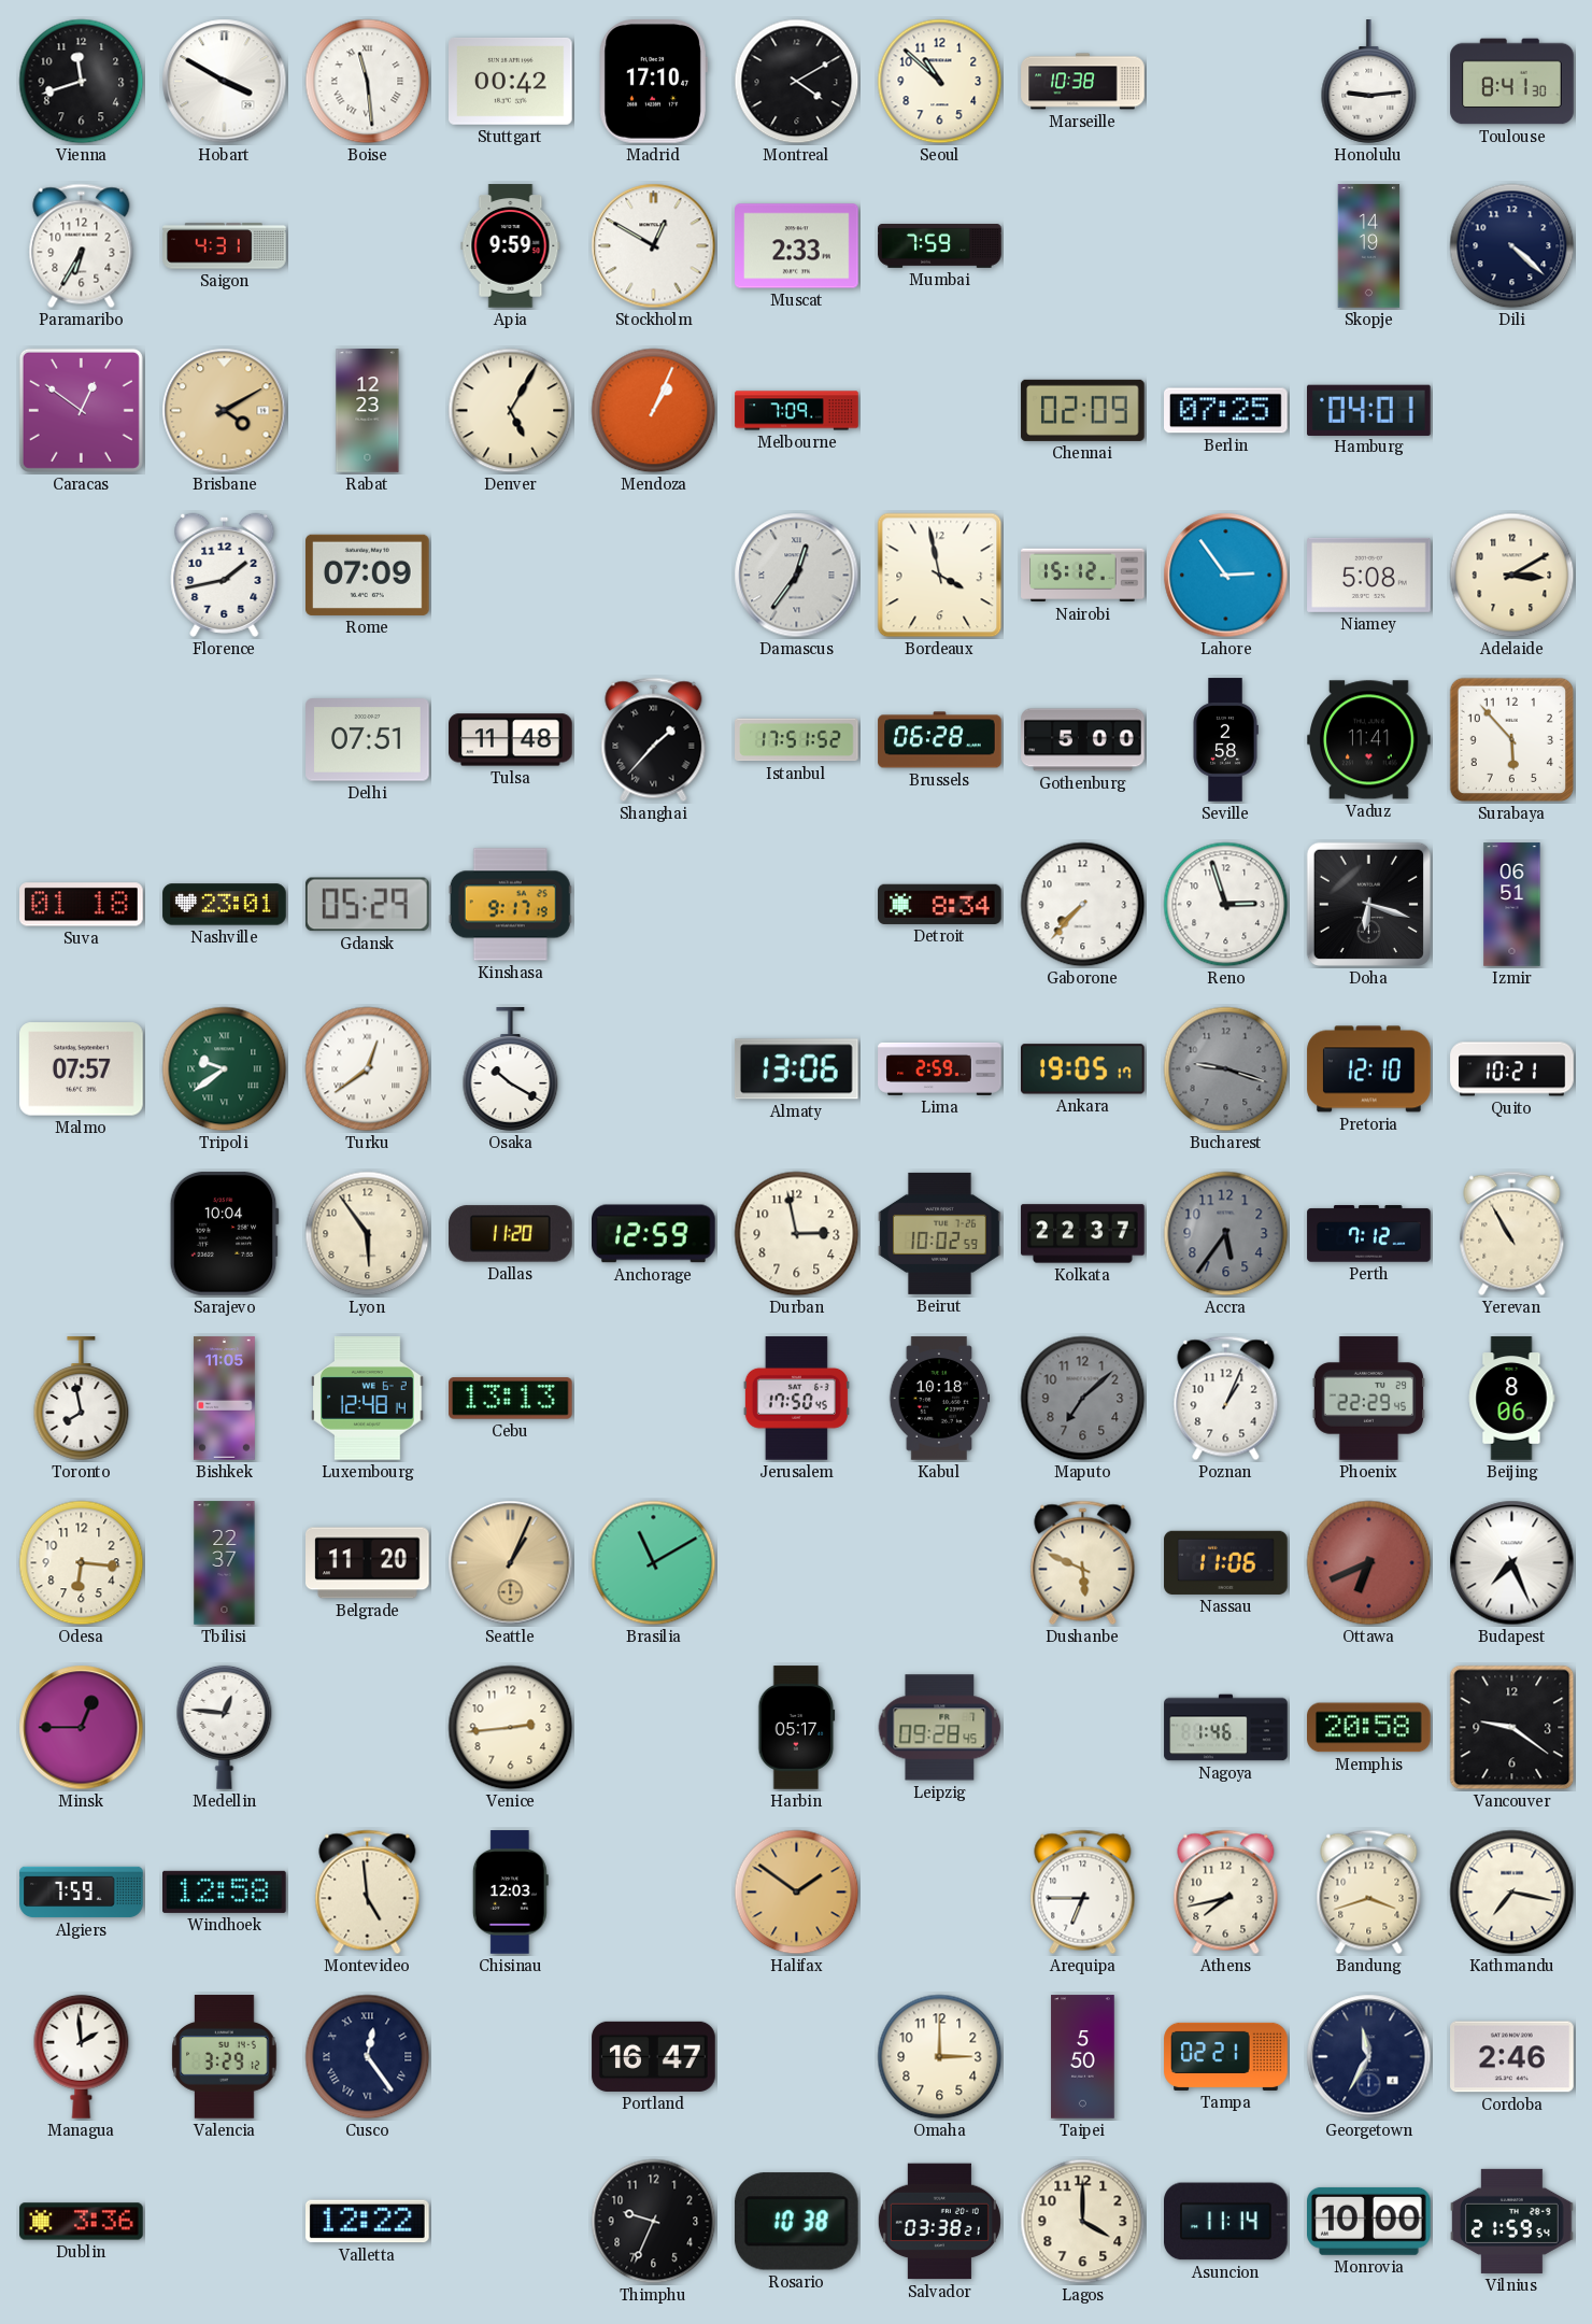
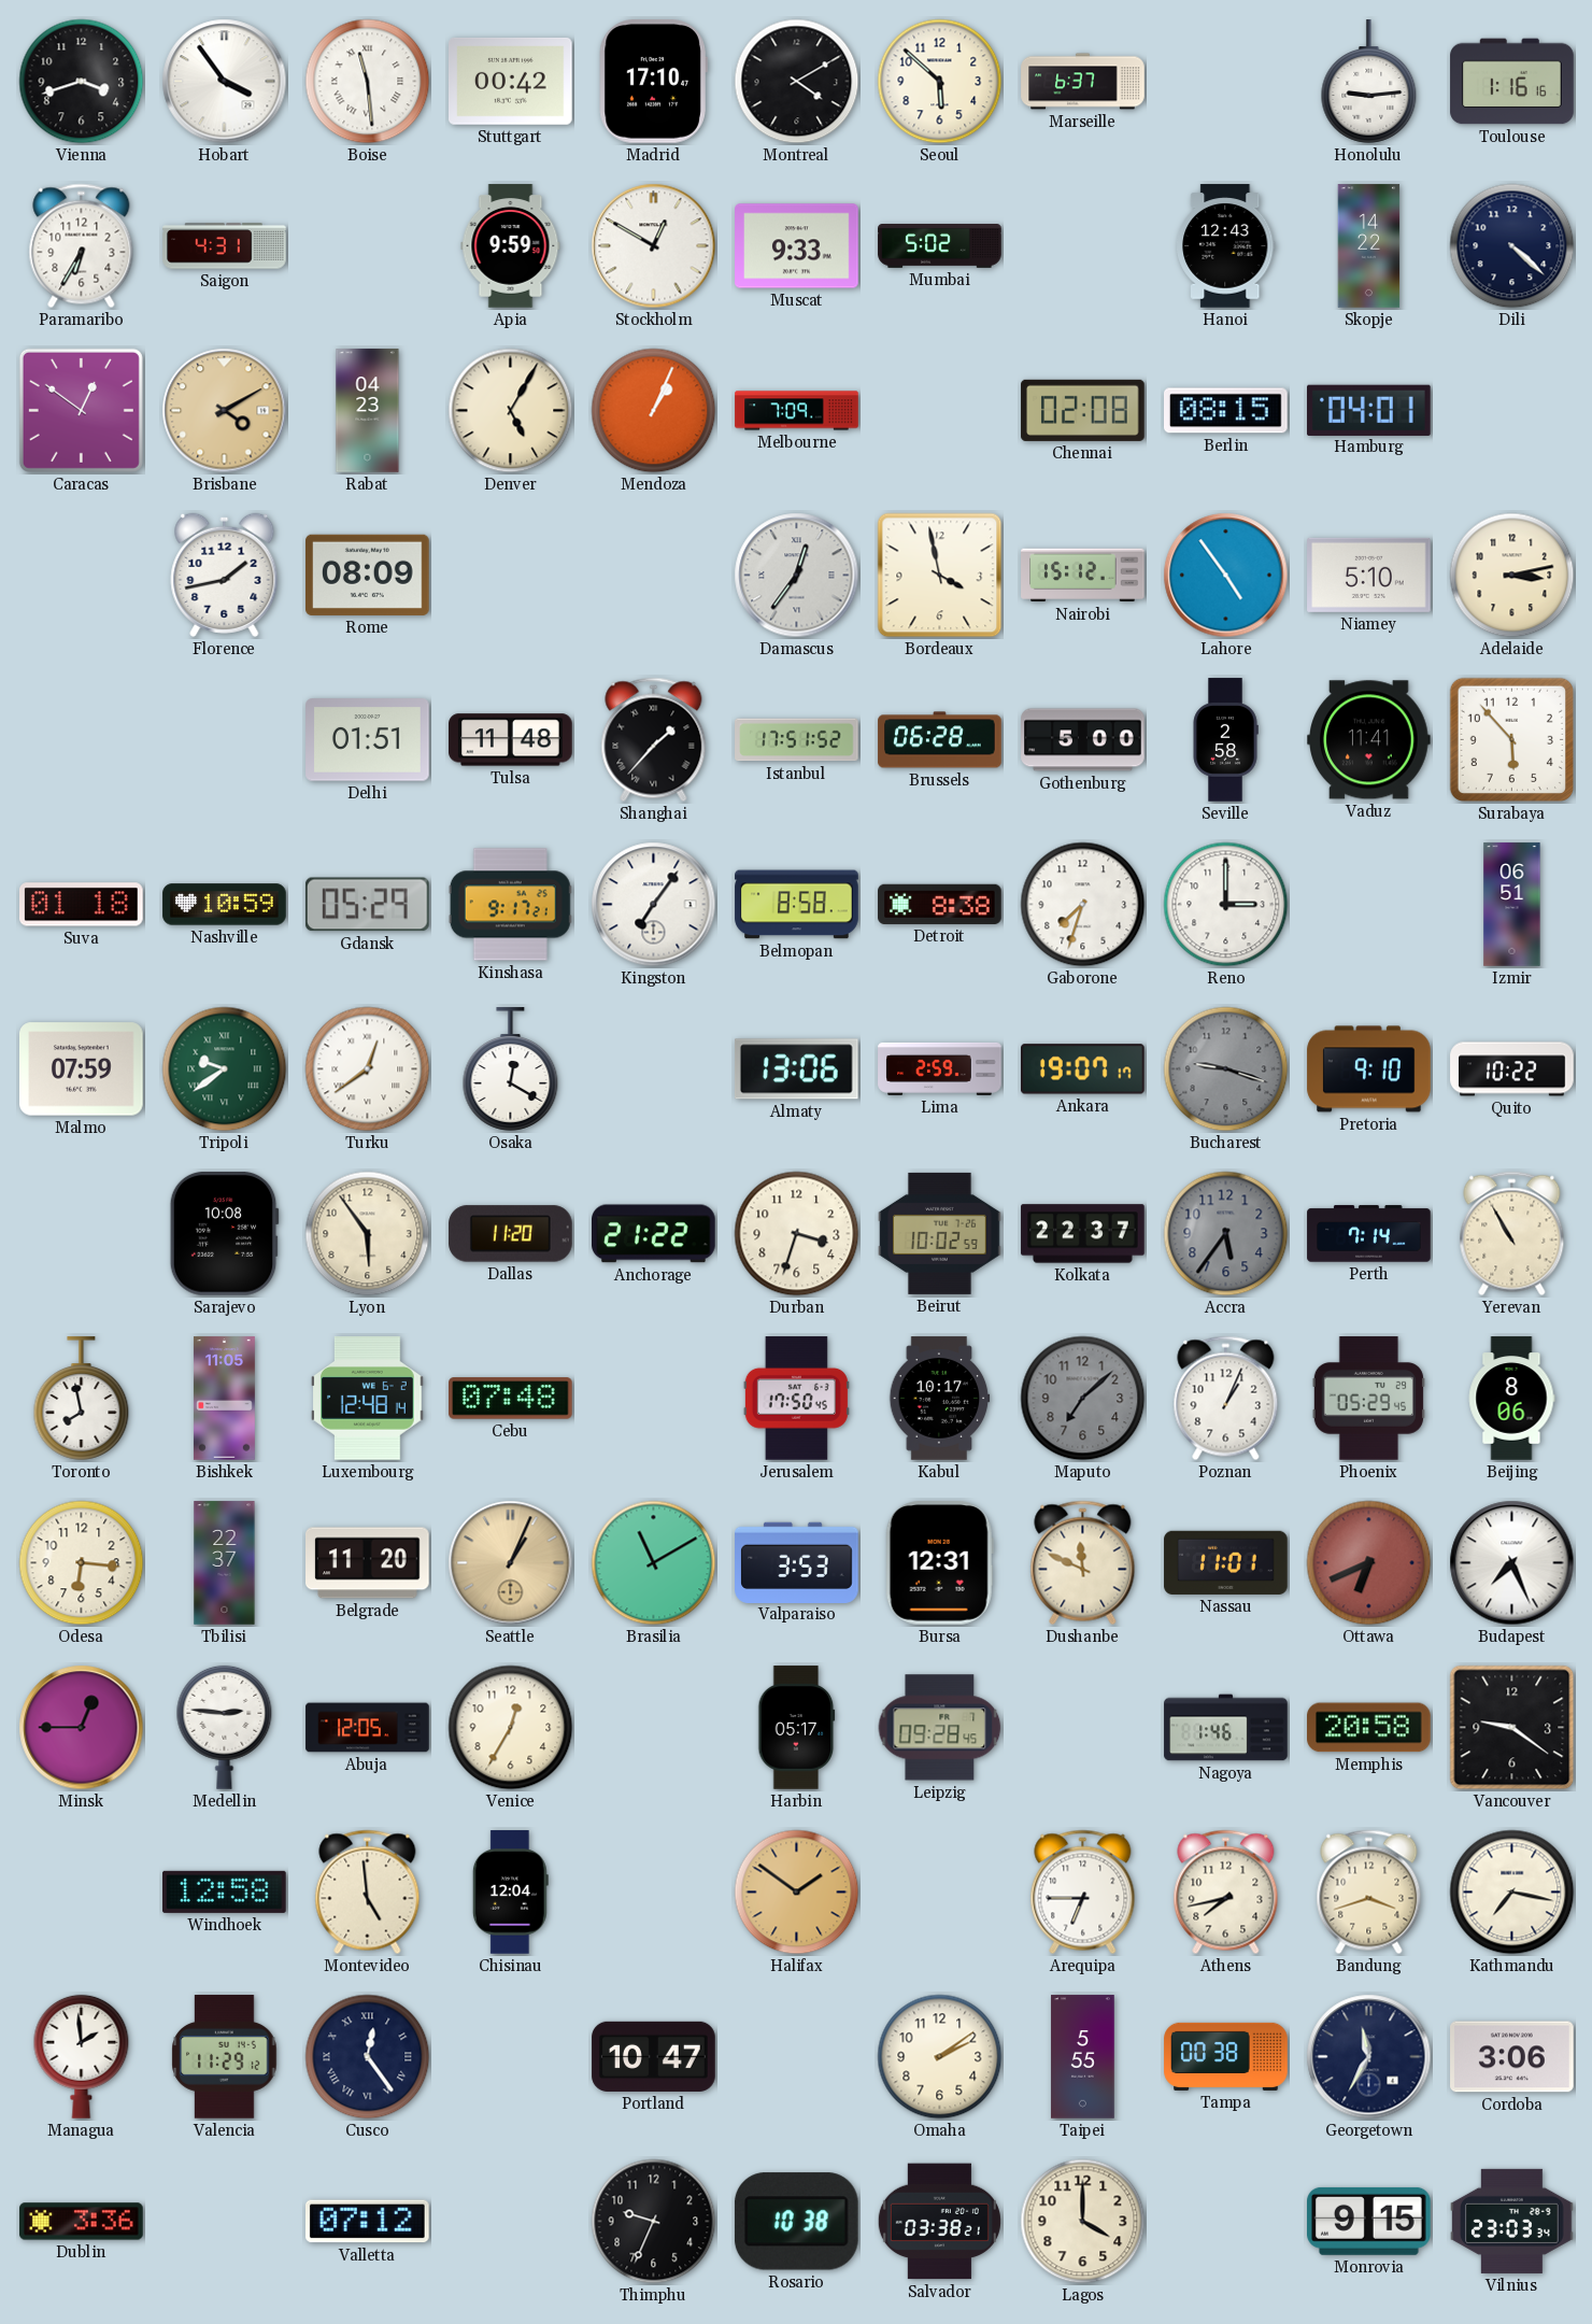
Vienna: 11:42 -> 3:42 (82, 82)
Hobart: 3:50 -> 3:54 (225, 82)
Seoul: 10:52 -> 5:52 (940, 82)
Marseille: 10:38 -> 6:37 (1083, 82)
Toulouse: 8:41 -> 1:16 (1512, 82)
Muscat: 2:33 -> 9:33 (797, 246)
Mumbai: 7:59 -> 5:02 (940, 246)
Hanoi: none -> 12:43 (1226, 246)
Skopje: 14:19 -> 14:22 (1369, 246)
Rabat: 12:23 -> 04:23 (368, 411)
Chennai: 02:09 -> 02:08 (1083, 410)
Berlin: 07:25 -> 08:15 (1226, 411)
Rome: 07:09 -> 08:09 (368, 575)
Lahore: 2:54 -> 4:54 (1226, 576)
Niamey: 5:08 -> 5:10 (1369, 575)
Adelaide: 3:10 -> 3:13 (1512, 576)
Delhi: 07:51 -> 01:51 (368, 740)
Nashville: 23:01 -> 10:59 (225, 905)
Kinshasa: 9:17:19 -> 9:17:21 (510, 905)
Kingston: none -> 7:06 (654, 905)
Belmopan: none -> 8:58 (797, 905)
Detroit: 8:34 -> 8:38 (940, 904)
Gaborone: 7:37 -> 7:33 (1083, 905)
Reno: 2:57 -> 3:00 (1226, 905)
Doha: 6:18 -> none (1368, 904)
Malmo: 07:57 -> 07:59 (82, 1069)
Osaka: 10:20 -> 12:20 (511, 1069)
Ankara: 19:05 -> 19:07 (1083, 1069)
Pretoria: 12:10 -> 9:10 (1369, 1069)
Quito: 10:21 -> 10:22 (1512, 1069)
Sarajevo: 10:04 -> 10:08 (224, 1234)
Anchorage: 12:59 -> 21:22 (654, 1234)
Durban: 2:58 -> 3:33 (797, 1234)
Perth: 7:12 -> 7:14 (1369, 1234)
Cebu: 13:13 -> 07:48 (511, 1399)
Kabul: 10:18 -> 10:17 (940, 1399)
Phoenix: 22:29 -> 05:29 (1368, 1399)
Valparaiso: none -> 3:53 (797, 1562)
Bursa: none -> 12:31 (939, 1563)
Dushanbe: 5:49 -> 11:49 (1083, 1563)
Nassau: 11:06 -> 11:01 (1226, 1562)
Medellin: 12:46 -> 2:46 (225, 1727)
Abuja: none -> 12:05 (368, 1728)
Venice: 2:44 -> 12:35 (511, 1728)
Algiers: 7:59 -> none (82, 1893)
Chisinau: 12:03 -> 12:04 (510, 1893)
Valencia: 3:29 -> 11:29 (225, 2057)
Portland: 16:47 -> 10:47 (654, 2056)
Omaha: 3:00 -> 2:09 (940, 2057)
Taipei: 5:50 -> 5:55 (1083, 2057)
Tampa: 02:21 -> 00:38 (1226, 2056)
Cordoba: 2:46 -> 3:06 (1512, 2057)
Valletta: 12:22 -> 07:12 (368, 2222)
Asuncion: 11:14 -> none (1226, 2222)
Monrovia: 10:00 -> 9:15 (1369, 2221)
Vilnius: 21:59 -> 23:03 (1512, 2221)
